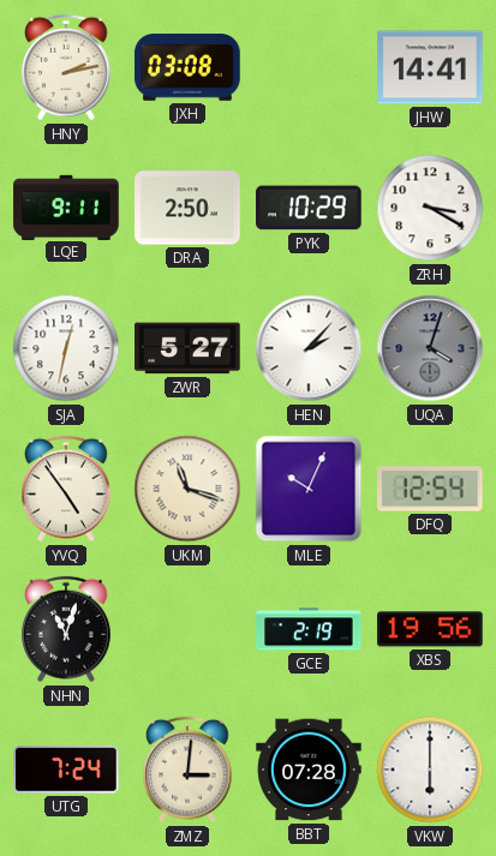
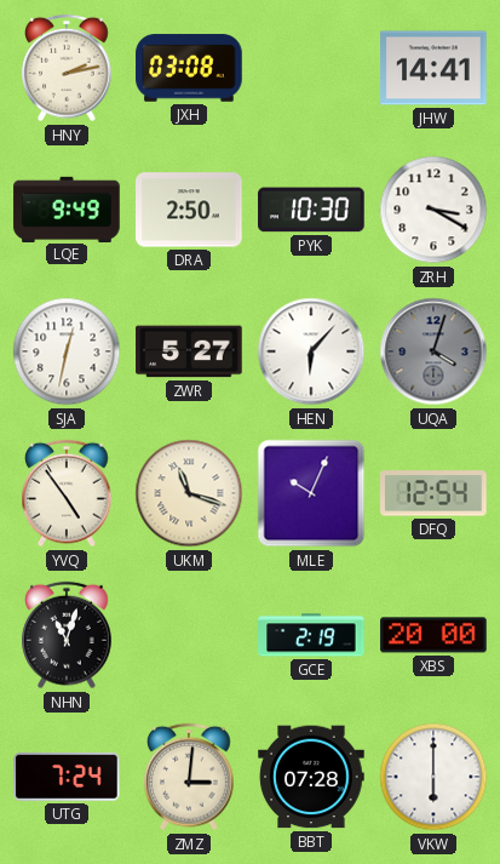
LQE: 9:11 -> 9:49 (67, 208)
PYK: 10:29 -> 10:30 (311, 210)
HEN: 2:07 -> 6:07 (311, 351)
XBS: 19:56 -> 20:00 (433, 635)
